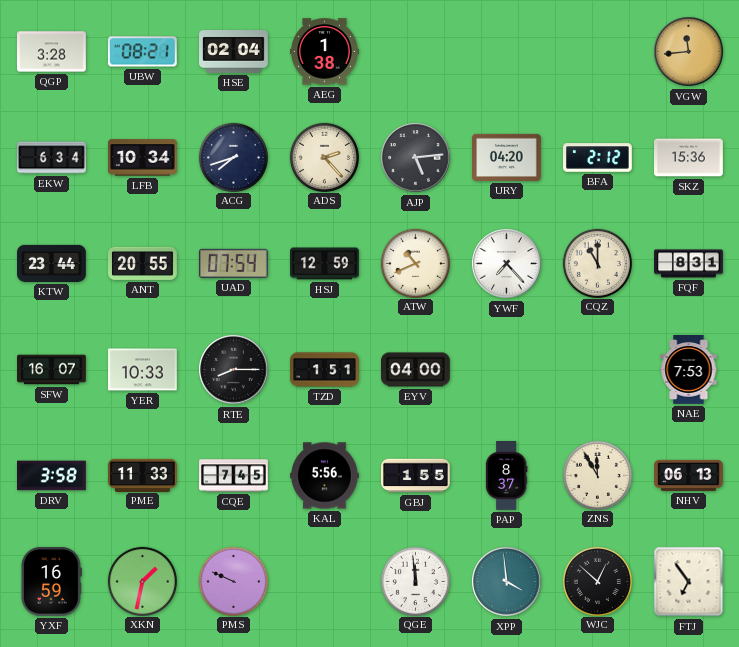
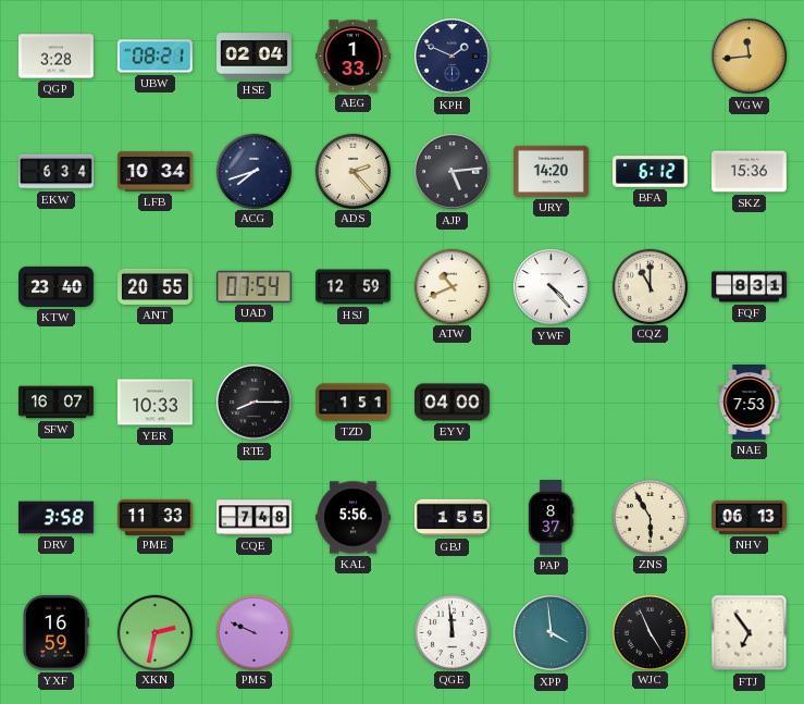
AEG: 1:38 -> 1:33 (354, 57)
KPH: none -> 1:49 (453, 57)
URY: 04:20 -> 14:20 (552, 171)
BFA: 2:12 -> 6:12 (651, 172)
KTW: 23:44 -> 23:40 (57, 286)
YWF: 7:23 -> 4:23 (552, 287)
CQE: 7:45 -> 7:48 (255, 518)
ZNS: 11:55 -> 5:55 (650, 517)
XKN: 1:32 -> 2:32 (154, 632)
WJC: 12:52 -> 4:56 (650, 632)
